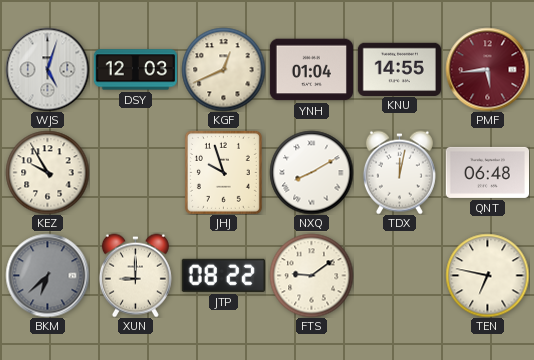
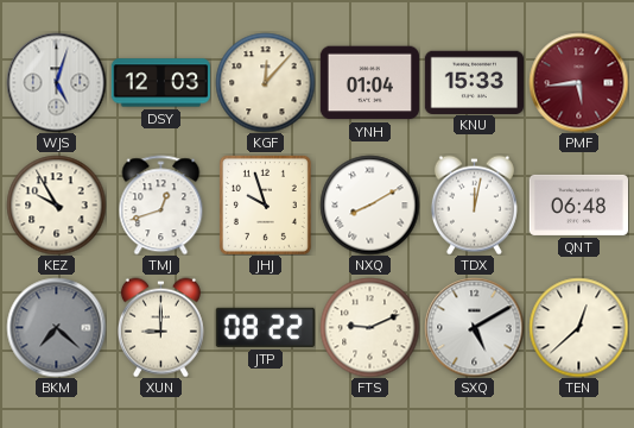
KGF: 12:41 -> 12:07 (265, 82)
KNU: 14:55 -> 15:33 (474, 82)
TMJ: none -> 12:42 (161, 204)
BKM: 6:38 -> 7:22 (56, 327)
FTS: 9:09 -> 9:11 (369, 327)
SXQ: none -> 5:10 (474, 327)
TEN: 6:47 -> 12:38 (578, 327)
